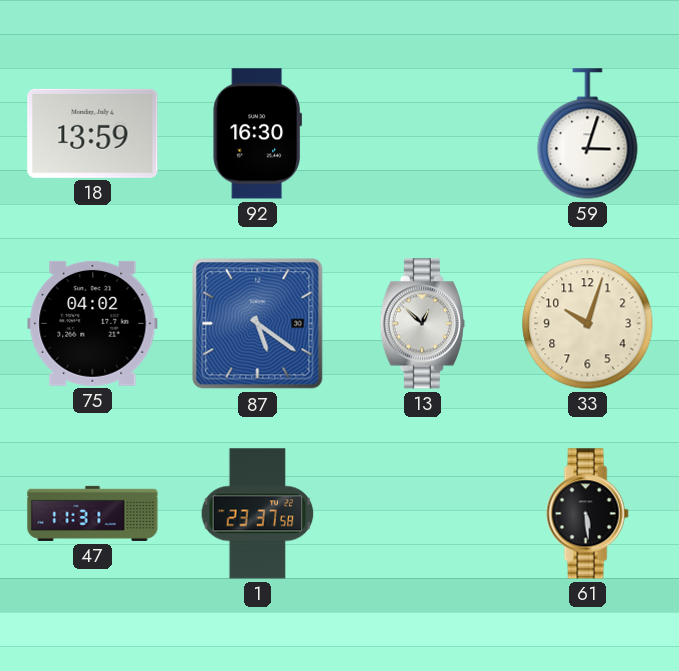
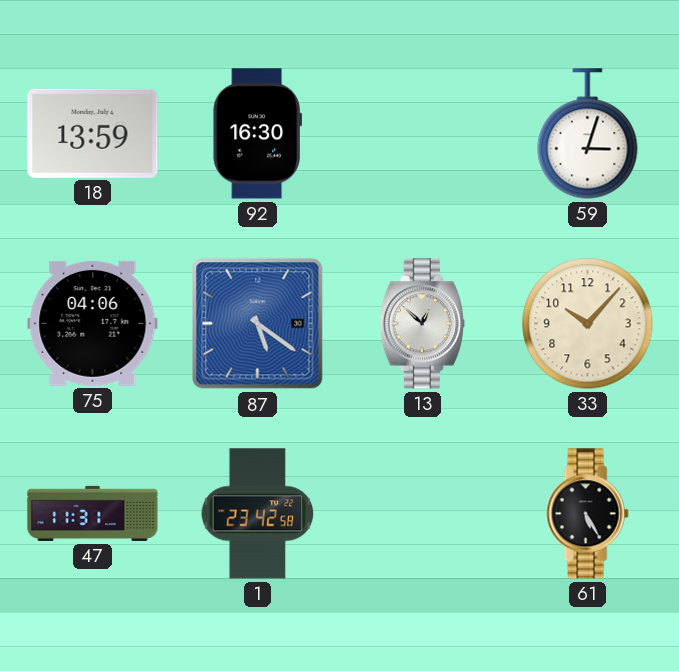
75: 04:02 -> 04:06 (93, 323)
33: 10:03 -> 10:07 (588, 324)
1: 23:37 -> 23:42 (258, 514)
61: 5:29 -> 5:25 (587, 514)
